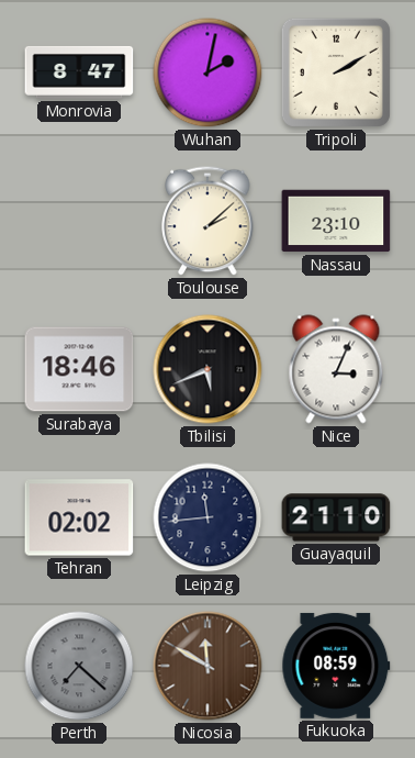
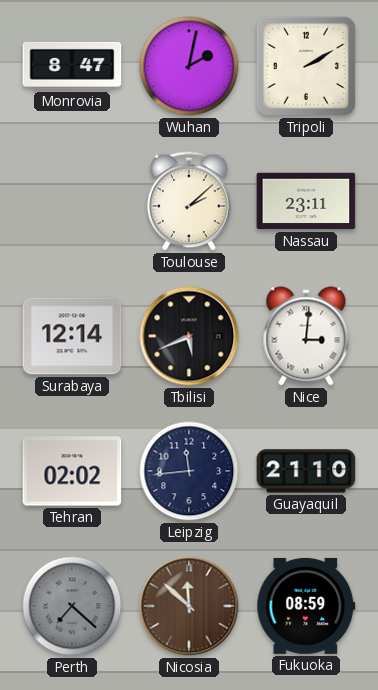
Nassau: 23:10 -> 23:11 (306, 201)
Surabaya: 18:46 -> 12:14 (72, 336)
Nice: 3:04 -> 3:01 (306, 336)
Nicosia: 11:50 -> 11:52 (189, 606)
